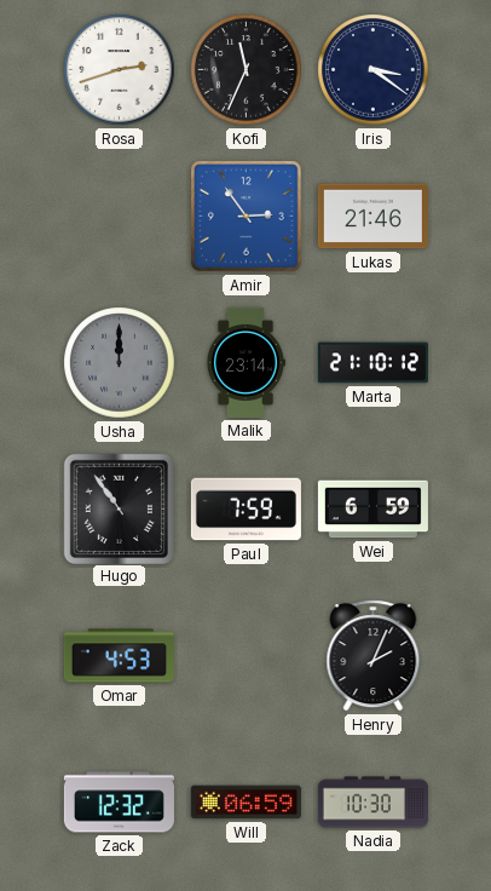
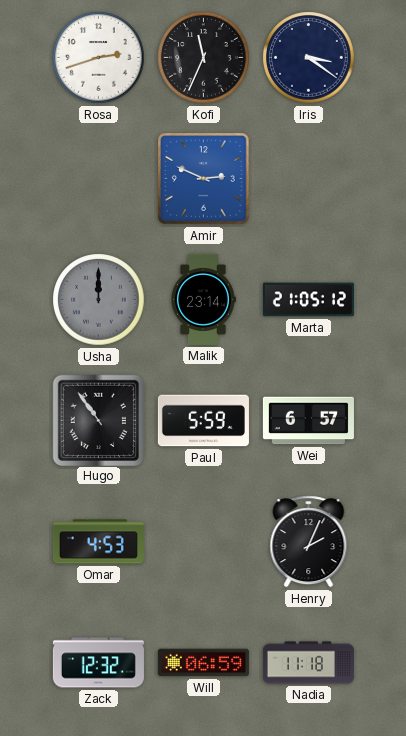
Amir: 2:54 -> 2:49 (204, 179)
Lukas: 21:46 -> none (372, 217)
Marta: 21:10 -> 21:05 (308, 300)
Paul: 7:59 -> 5:59 (203, 421)
Wei: 6:59 -> 6:57 (308, 421)
Nadia: 10:30 -> 11:18 (308, 663)
